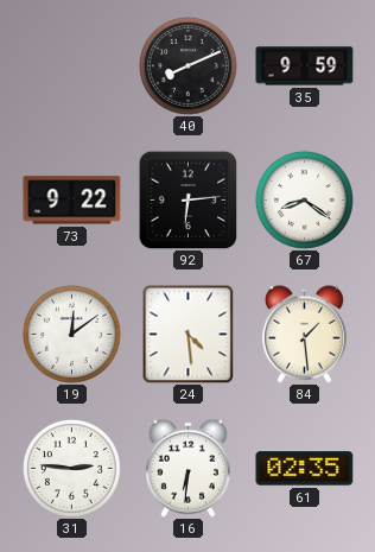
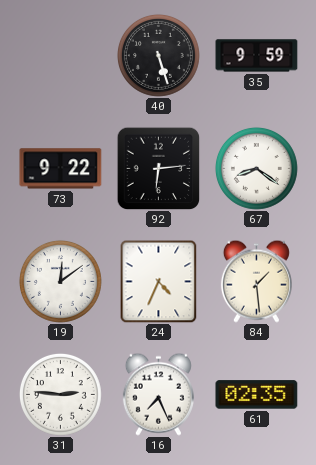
40: 8:11 -> 5:27 (158, 55)
24: 4:29 -> 4:34 (159, 281)
16: 6:31 -> 7:26 (158, 394)
